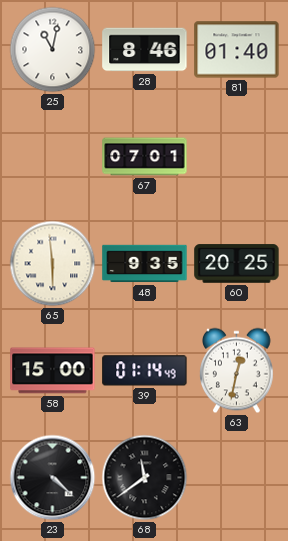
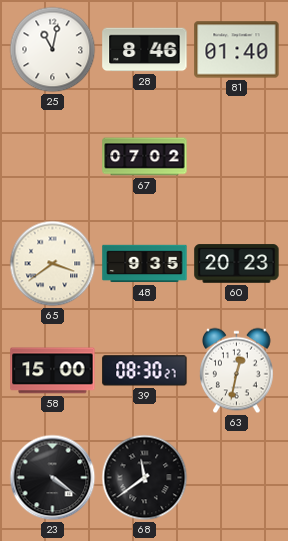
67: 07:01 -> 07:02 (145, 157)
65: 5:59 -> 3:39 (53, 264)
60: 20:25 -> 20:23 (237, 264)
39: 01:14 -> 08:30 (145, 371)
23: 4:22 -> 4:21 (53, 478)
